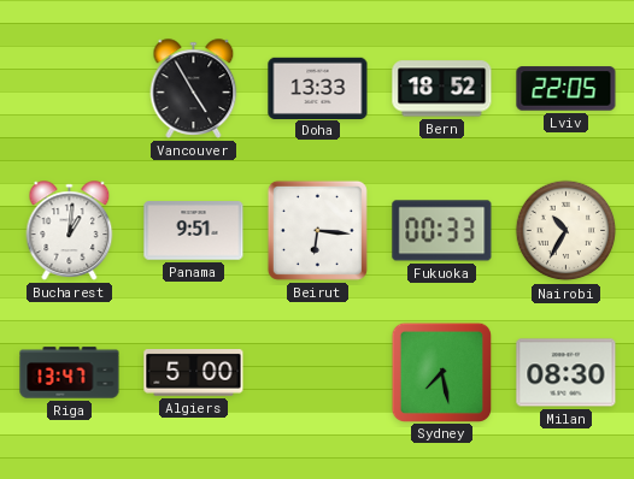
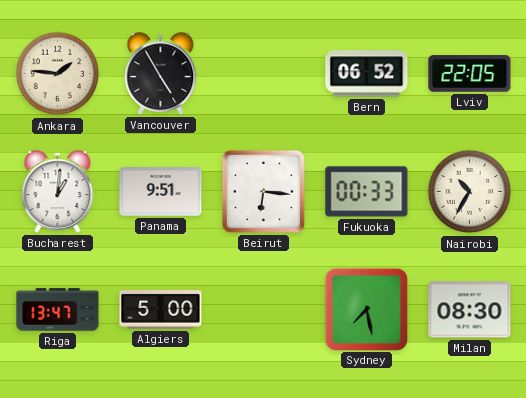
Ankara: none -> 1:46 (58, 74)
Doha: 13:33 -> none (318, 88)
Bern: 18:52 -> 06:52 (367, 74)
